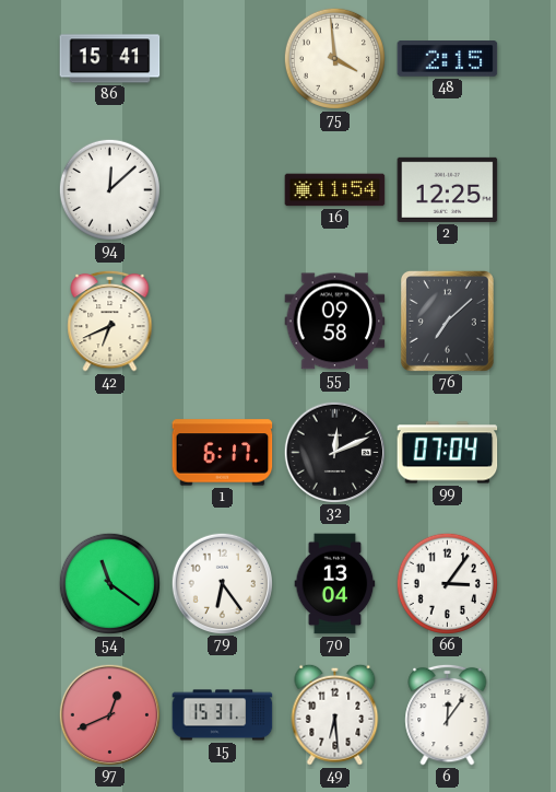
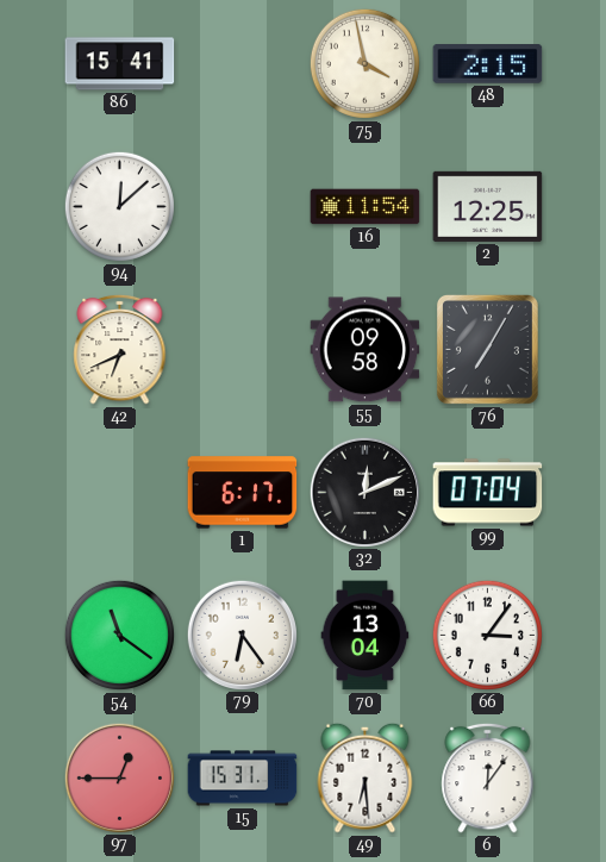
75: 3:59 -> 3:58 (364, 63)
76: 7:08 -> 7:05 (487, 349)
97: 12:41 -> 12:45 (119, 777)
